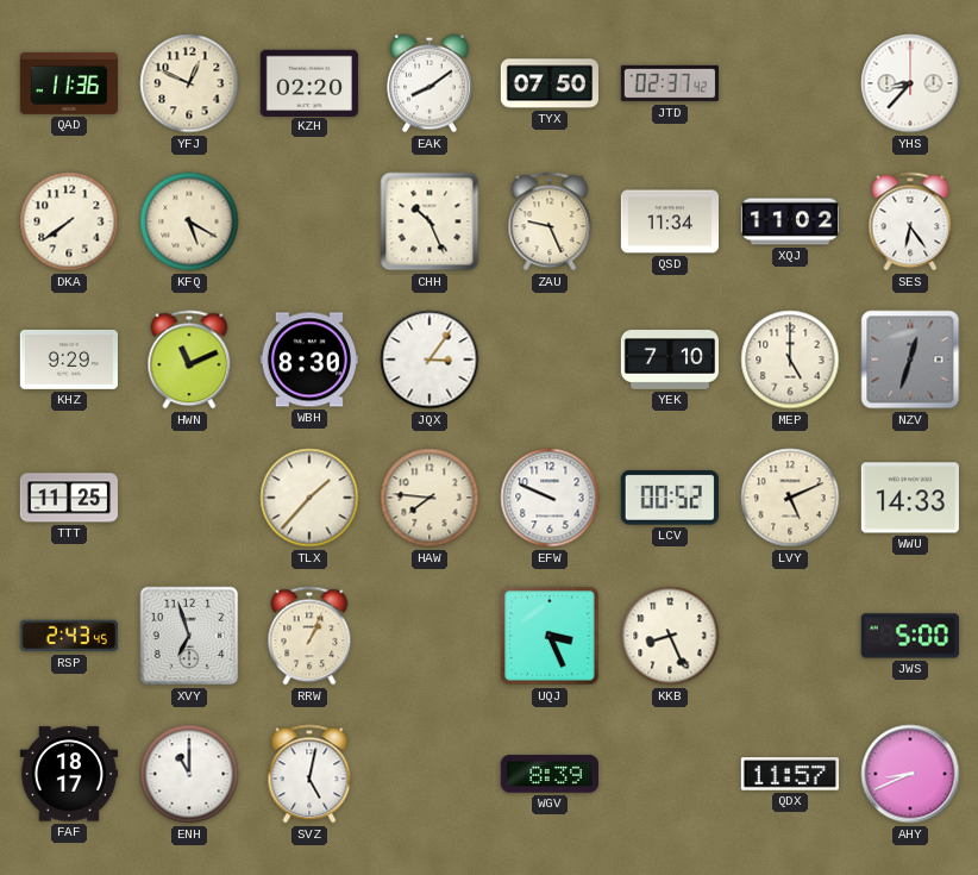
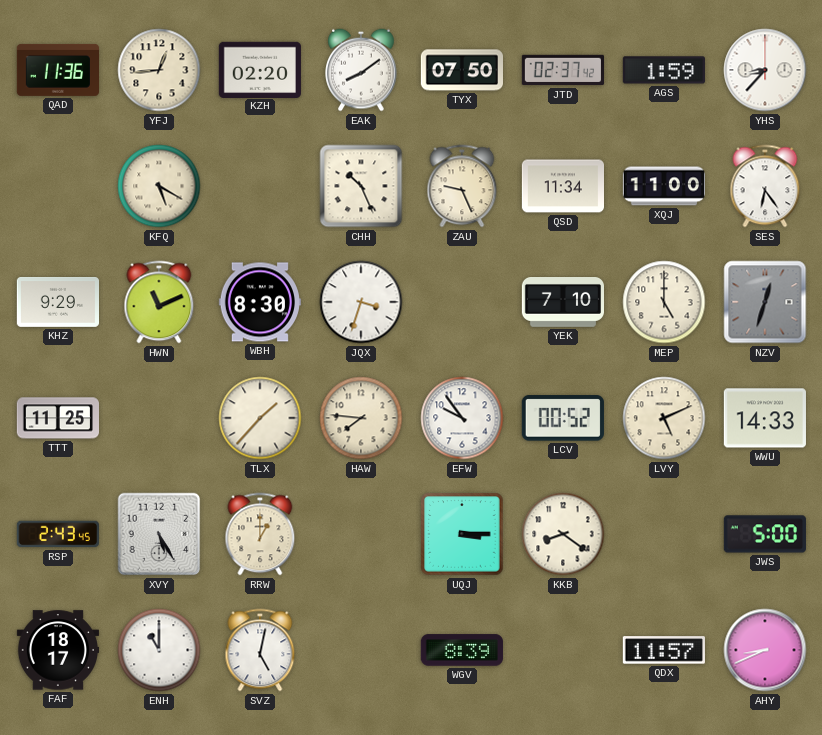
YFJ: 12:49 -> 12:44 (159, 70)
AGS: none -> 1:59 (664, 70)
DKA: 7:39 -> none (69, 221)
XQJ: 11:02 -> 11:00 (663, 186)
JQX: 3:06 -> 3:33 (361, 302)
EFW: 9:49 -> 9:54 (462, 418)
XVY: 6:57 -> 5:25 (159, 534)
RRW: 1:04 -> 1:00 (260, 534)
UQJ: 3:26 -> 3:15 (462, 534)
KKB: 8:26 -> 8:21 (563, 534)
